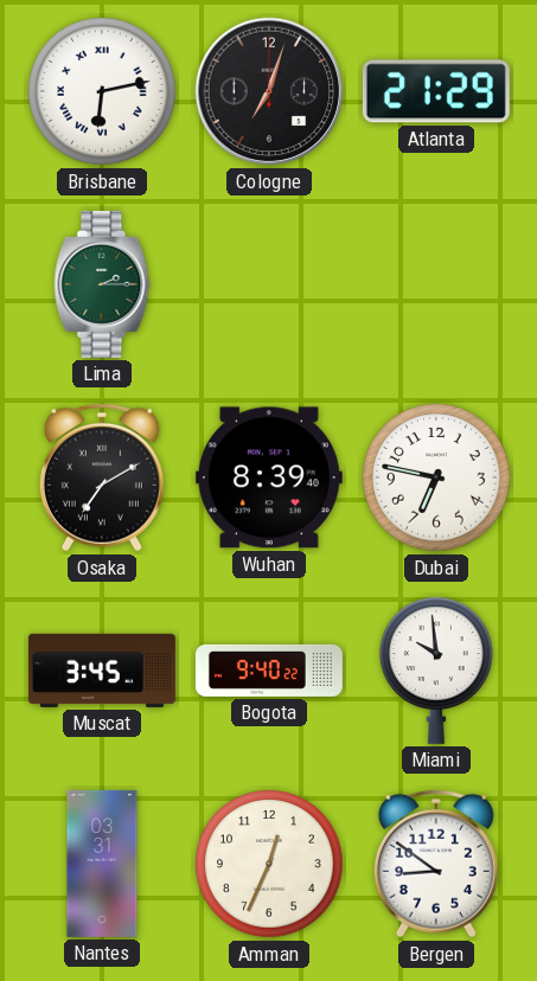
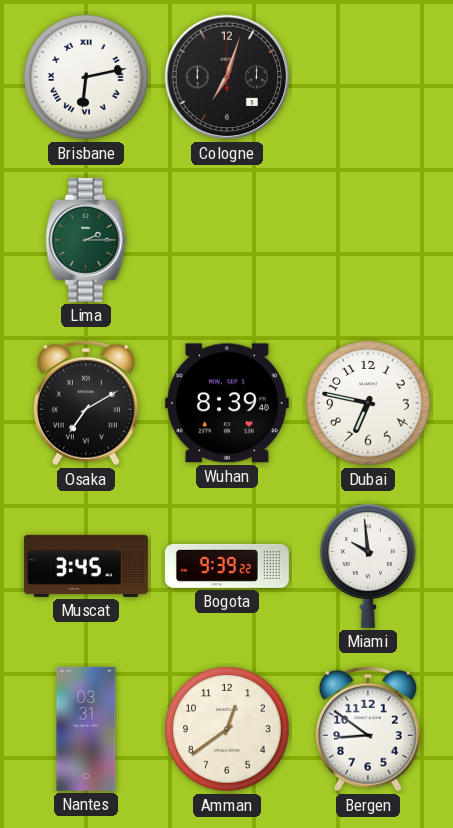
Atlanta: 21:29 -> none (436, 91)
Bogota: 9:40 -> 9:39 (227, 566)
Amman: 12:34 -> 12:39 (227, 729)
